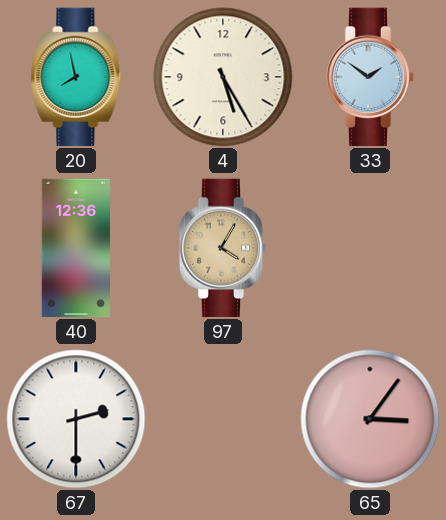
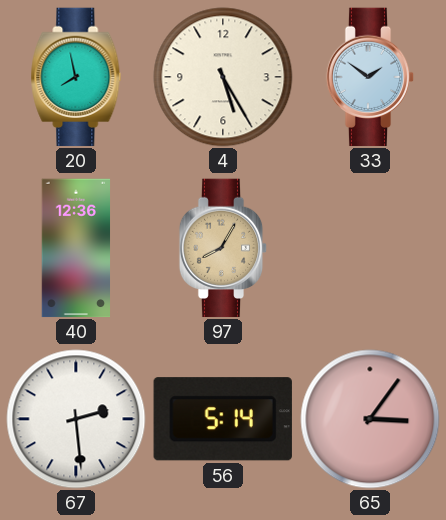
97: 4:05 -> 8:05 (223, 248)
67: 2:30 -> 2:29 (76, 419)
56: none -> 5:14 (223, 419)
